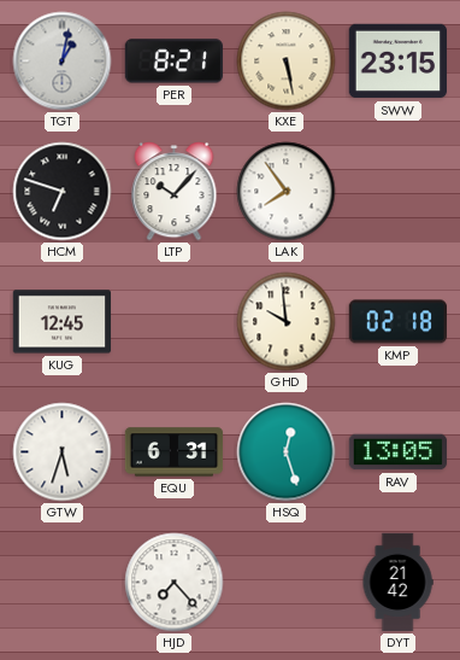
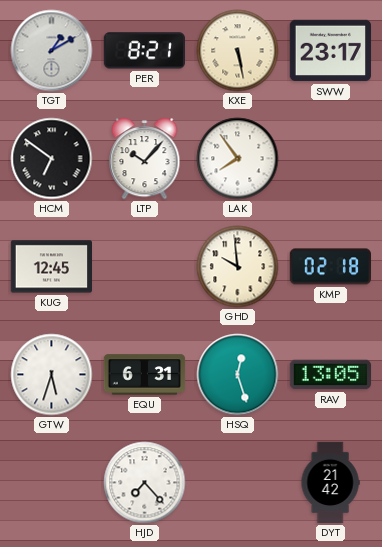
TGT: 1:02 -> 1:10 (52, 51)
SWW: 23:15 -> 23:17 (330, 51)
HCM: 6:48 -> 6:51 (52, 159)
